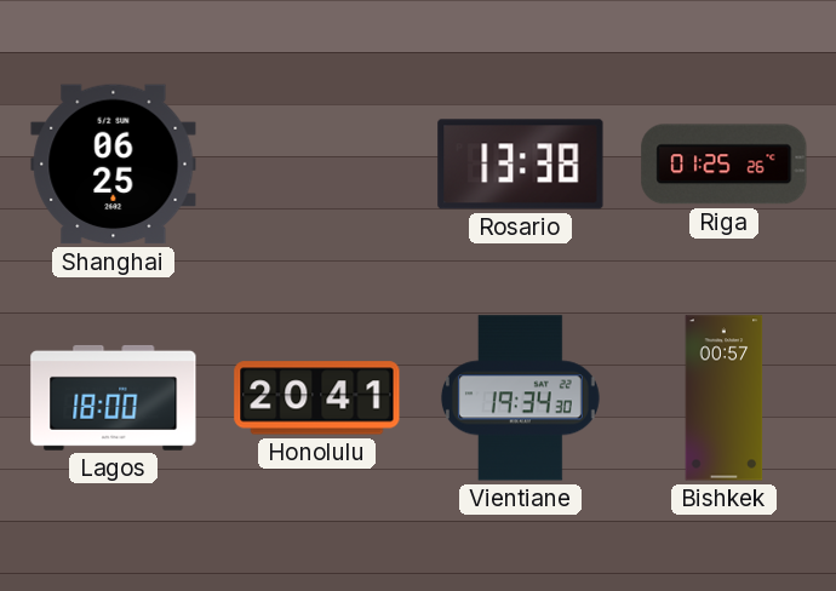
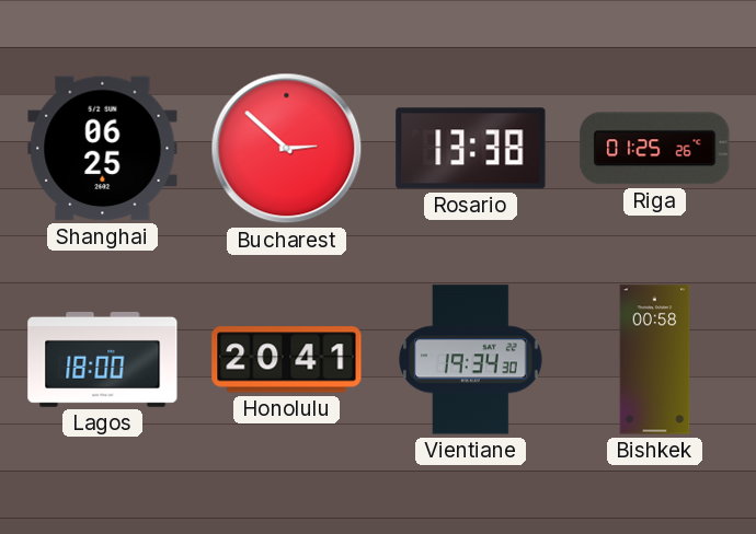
Bucharest: none -> 2:52 (287, 149)
Bishkek: 00:57 -> 00:58 (655, 360)
